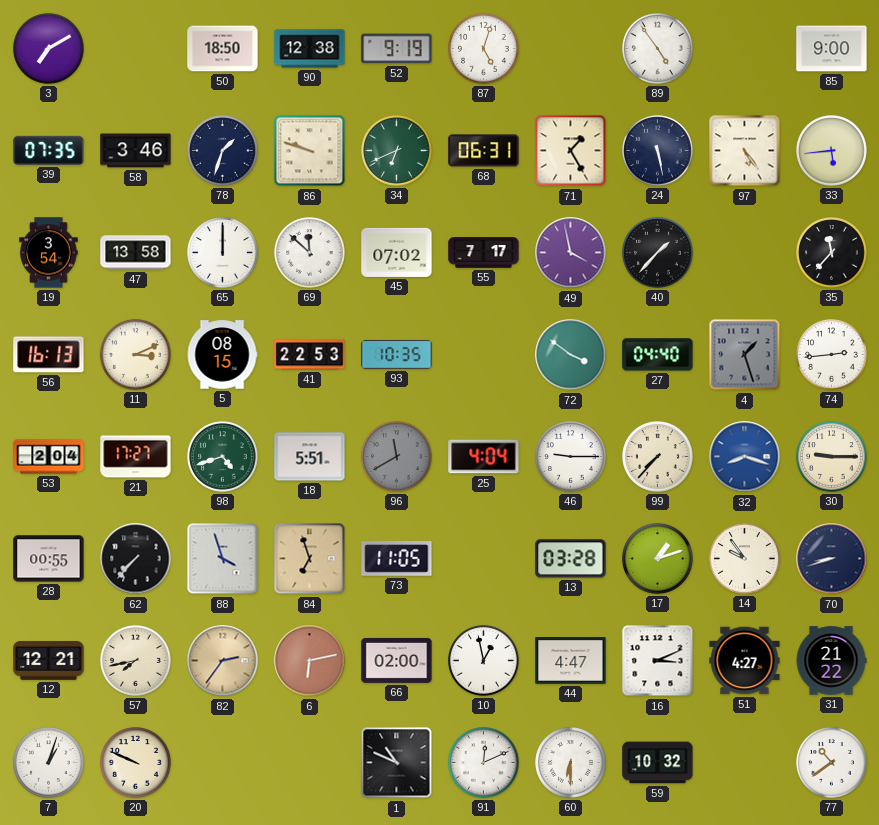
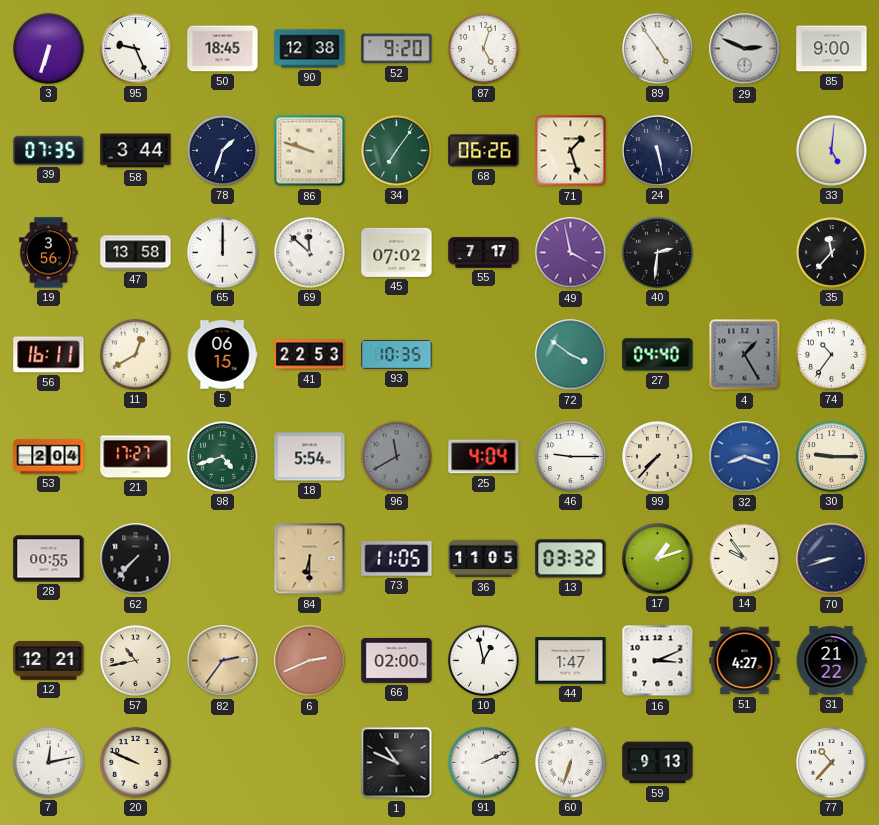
3: 7:10 -> 6:33 (49, 49)
95: none -> 9:26 (136, 49)
50: 18:50 -> 18:45 (223, 49)
52: 9:19 -> 9:20 (397, 49)
29: none -> 2:49 (745, 49)
58: 3:46 -> 3:44 (136, 151)
34: 6:41 -> 7:06 (397, 151)
68: 06:31 -> 06:26 (484, 151)
71: 1:25 -> 1:27 (571, 151)
97: 5:24 -> none (745, 151)
33: 5:44 -> 5:01 (832, 151)
19: 3:54 -> 3:56 (49, 253)
40: 1:37 -> 2:31 (658, 253)
56: 16:13 -> 16:11 (49, 355)
11: 3:11 -> 12:40 (136, 355)
5: 08:15 -> 06:15 (222, 355)
4: 1:27 -> 1:25 (745, 355)
74: 2:44 -> 10:36 (832, 355)
18: 5:51 -> 5:54 (310, 457)
88: 3:57 -> none (223, 559)
84: 6:57 -> 6:30 (310, 559)
36: none -> 11:05 (484, 559)
13: 03:28 -> 03:32 (571, 559)
57: 7:43 -> 10:43 (136, 661)
6: 6:13 -> 2:41 (310, 661)
44: 4:47 -> 1:47 (571, 661)
7: 1:03 -> 12:13 (49, 763)
91: 12:11 -> 2:11 (484, 763)
60: 6:30 -> 6:33 (571, 763)
59: 10:32 -> 9:13 (658, 763)
77: 10:39 -> 10:37 (832, 763)
